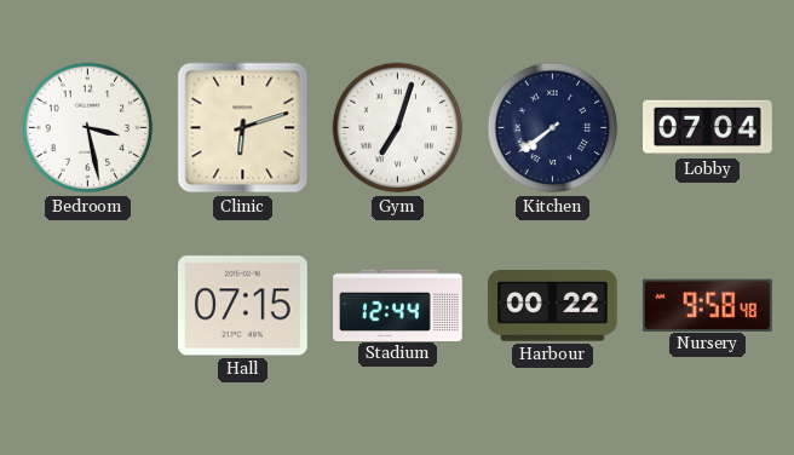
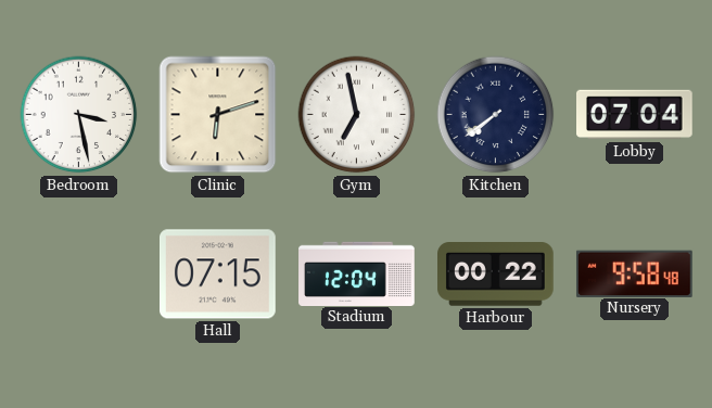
Gym: 7:03 -> 6:58 (357, 115)
Stadium: 12:44 -> 12:04 (357, 273)
